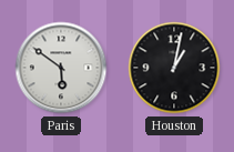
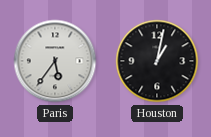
Paris: 5:51 -> 5:36 (55, 61)
